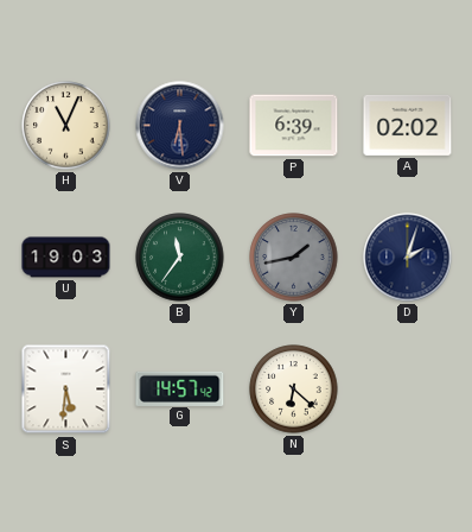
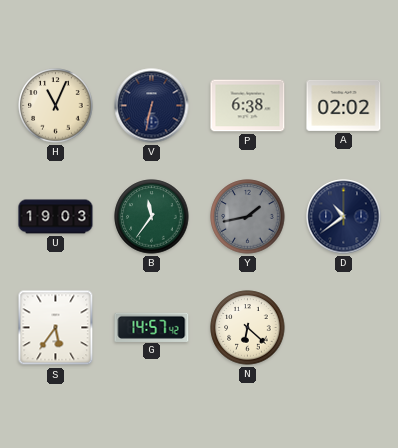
V: 6:29 -> 6:32 (152, 106)
P: 6:39 -> 6:38 (248, 106)
D: 2:03 -> 10:39 (344, 217)
S: 5:31 -> 5:36 (56, 328)
